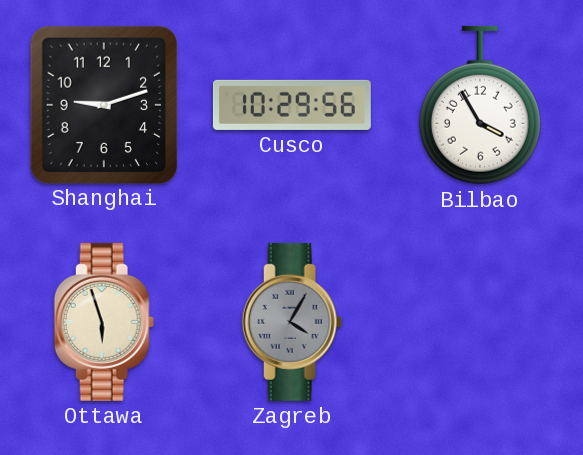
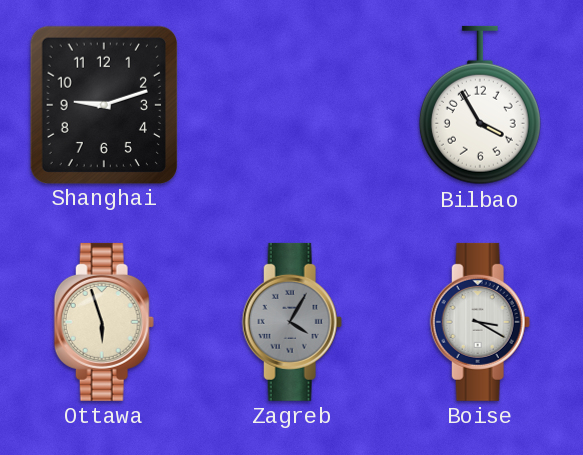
Cusco: 10:29 -> none (292, 105)
Boise: none -> 3:20 (480, 322)
